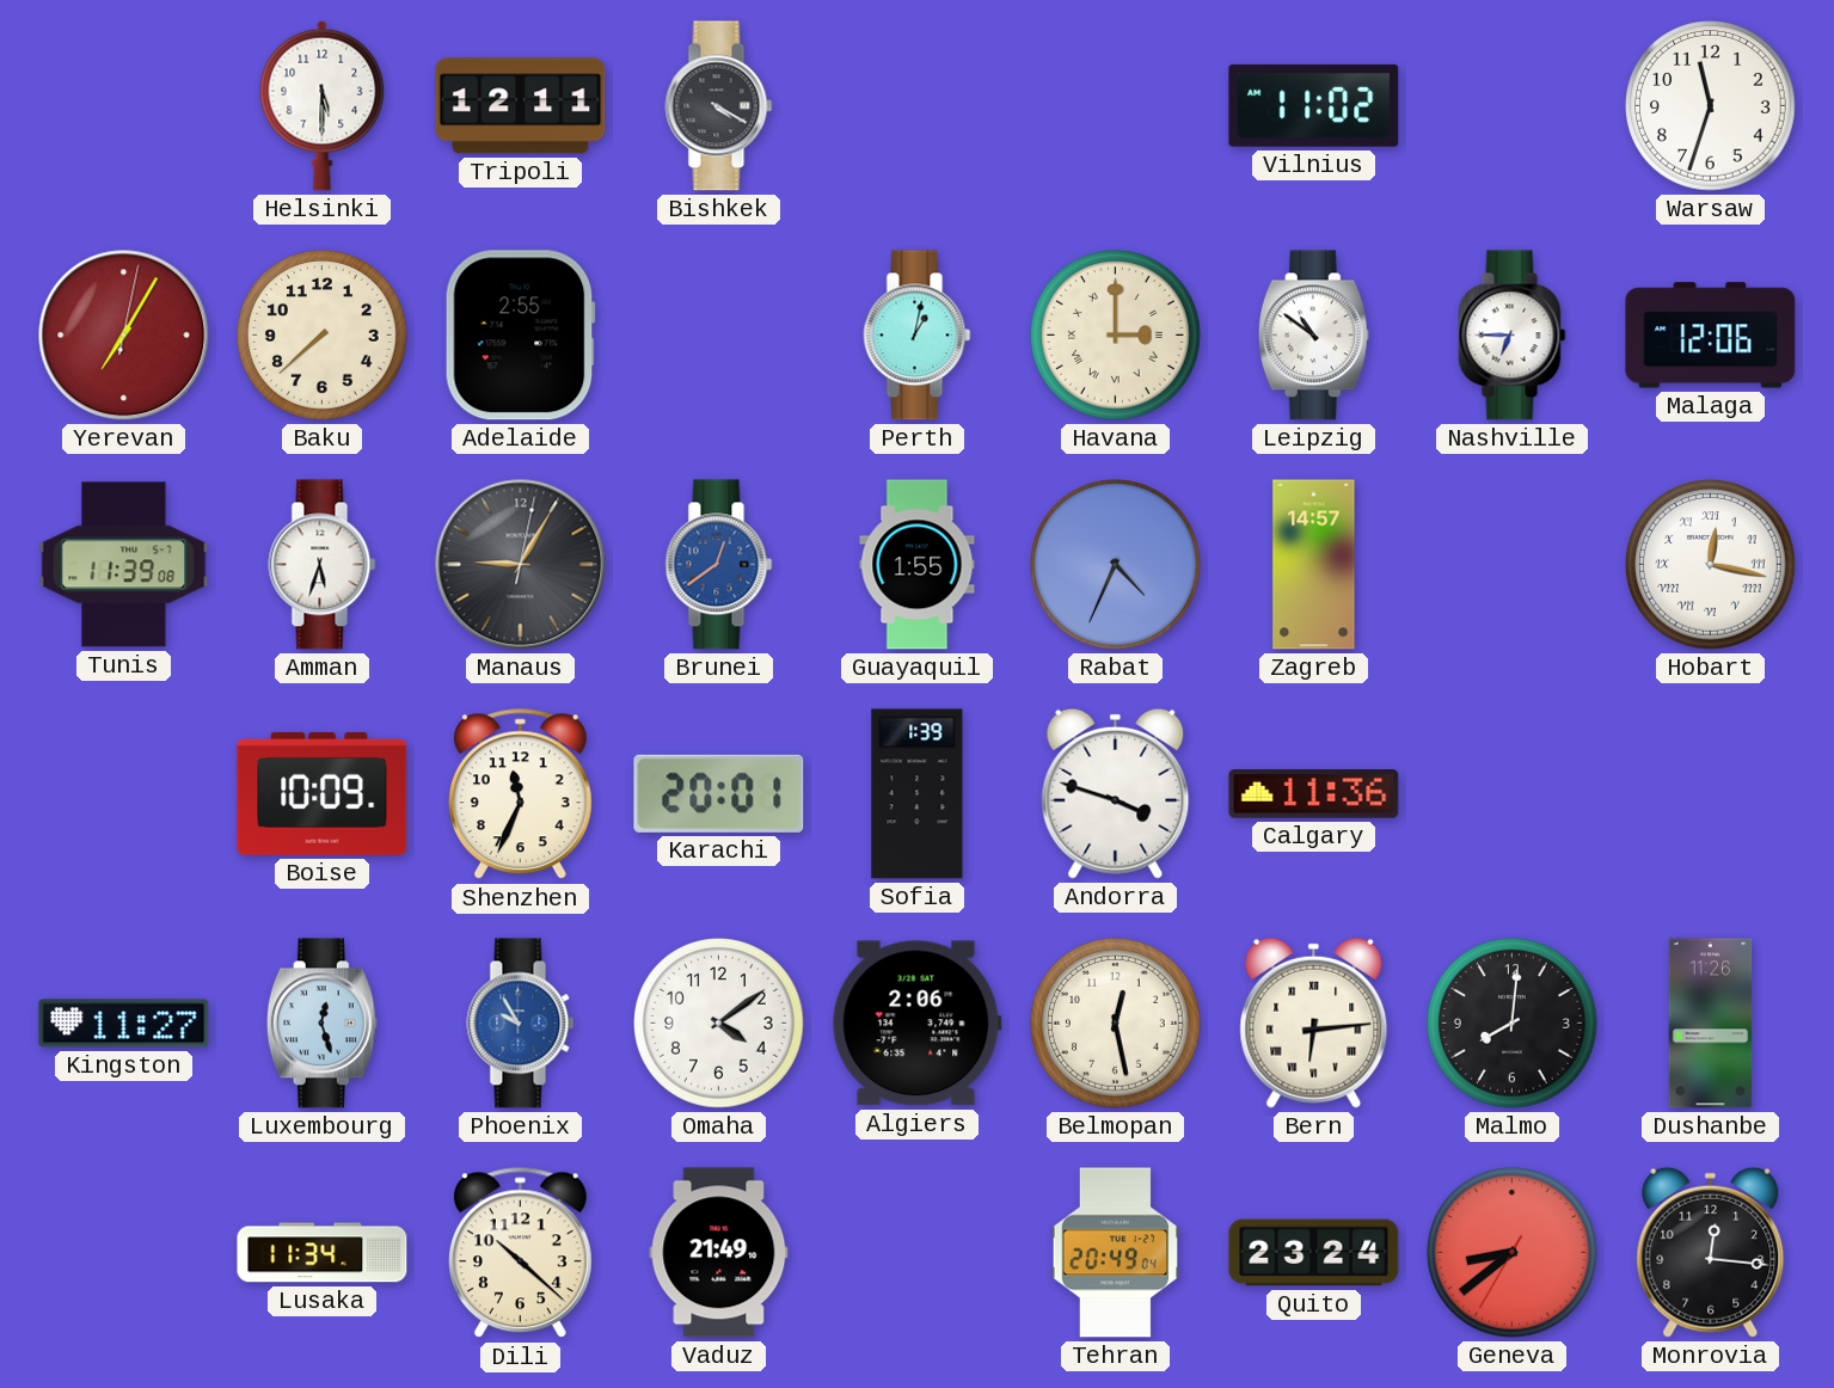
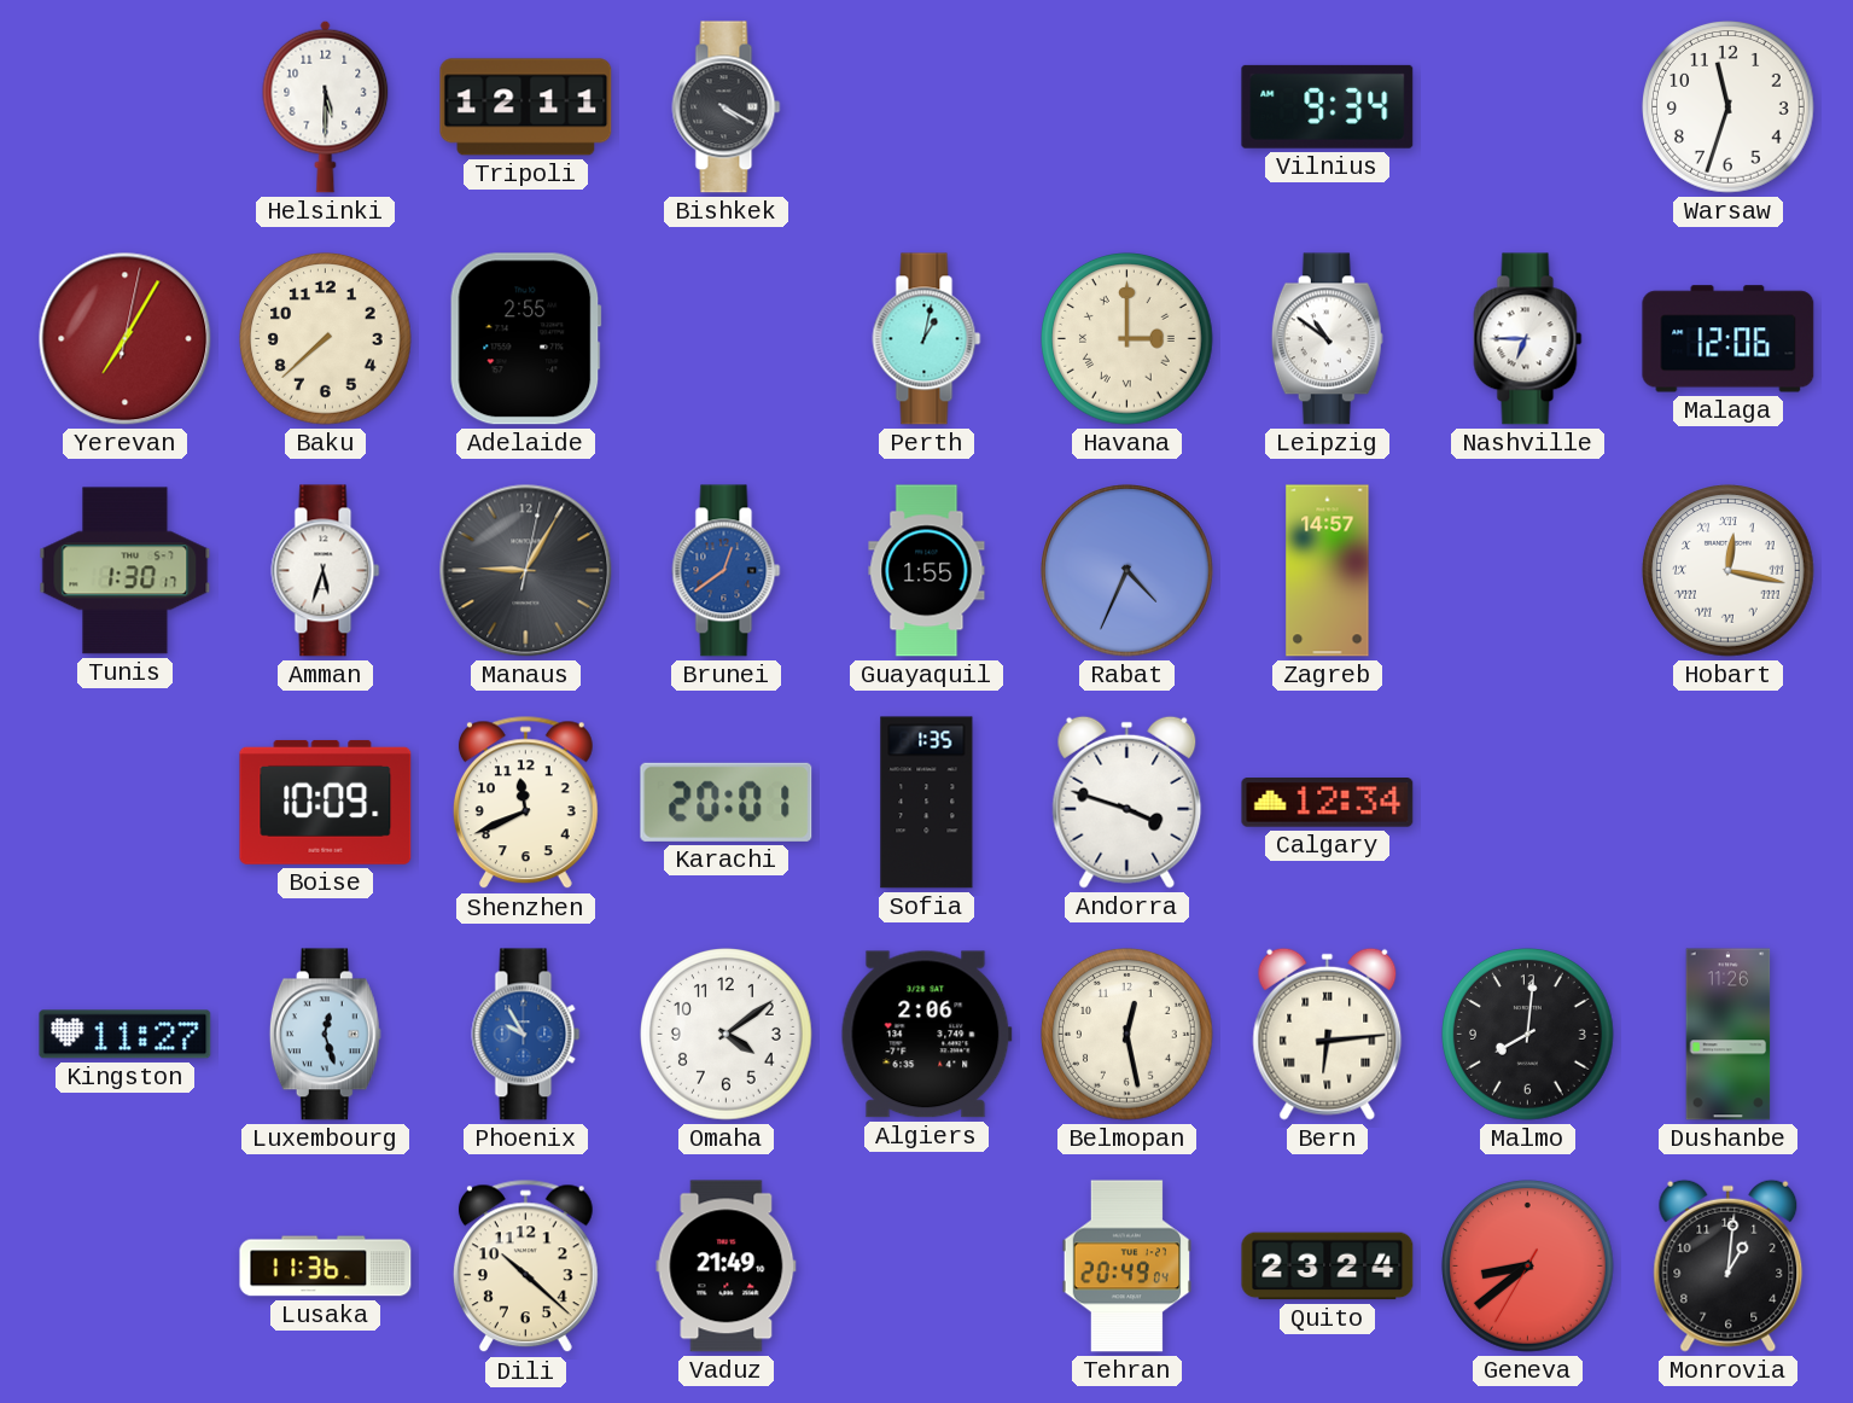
Vilnius: 11:02 -> 9:34 (1328, 106)
Tunis: 11:39 -> 1:30 (126, 571)
Shenzhen: 11:34 -> 11:41 (525, 803)
Sofia: 1:39 -> 1:35 (927, 803)
Calgary: 11:36 -> 12:34 (1328, 803)
Lusaka: 11:34 -> 11:36 (326, 1267)
Monrovia: 12:16 -> 1:01 (1729, 1265)
